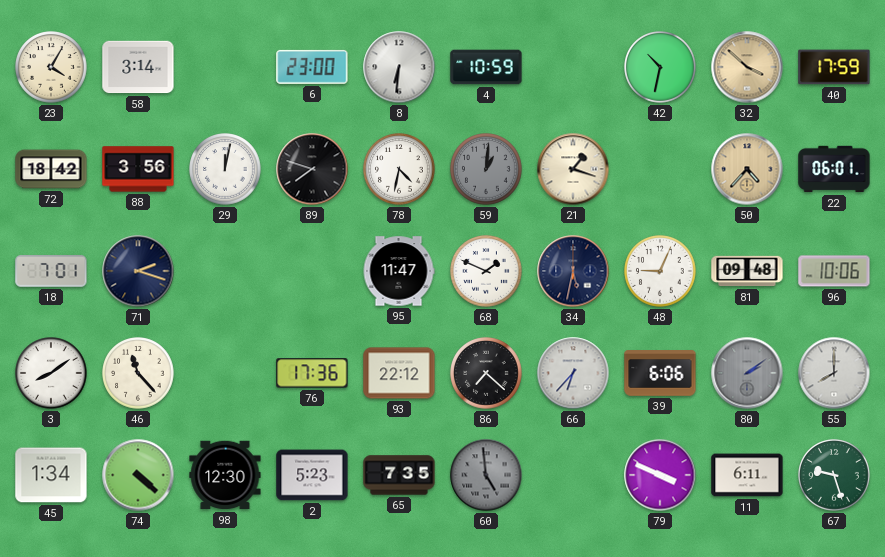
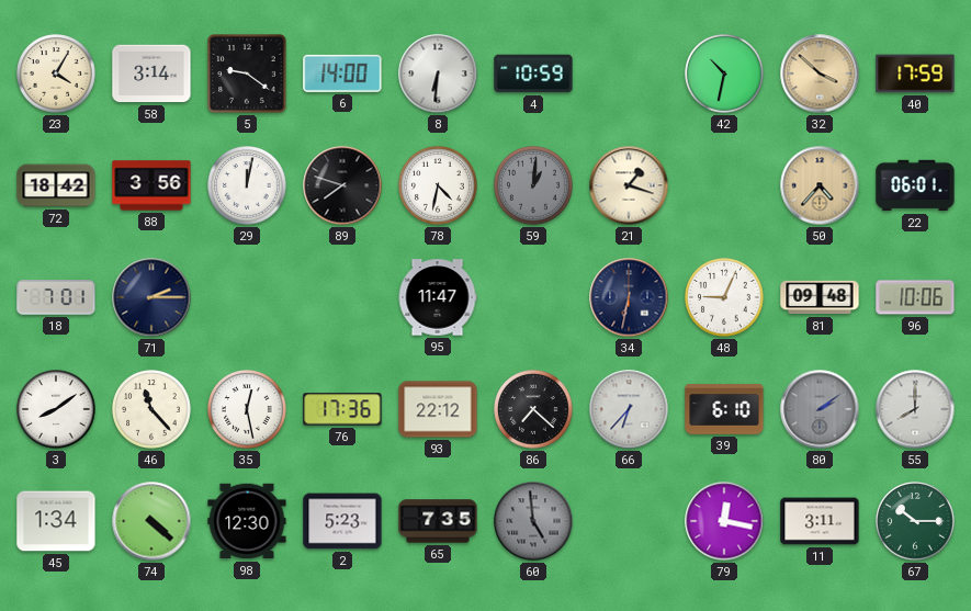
5: none -> 9:21 (247, 73)
6: 23:00 -> 14:00 (342, 73)
71: 2:18 -> 2:15 (151, 297)
68: 1:49 -> none (486, 271)
34: 5:32 -> 6:32 (629, 297)
35: none -> 12:28 (247, 409)
39: 6:06 -> 6:10 (724, 409)
79: 3:49 -> 12:17 (724, 521)
11: 6:11 -> 3:11 (820, 521)
67: 9:27 -> 10:15 (915, 521)
